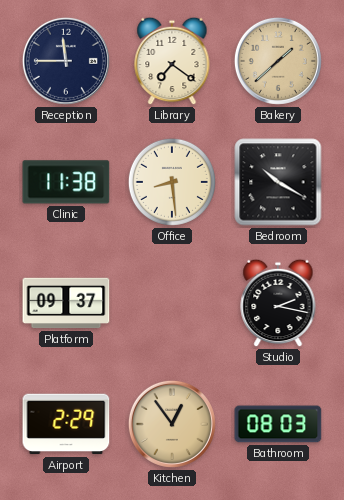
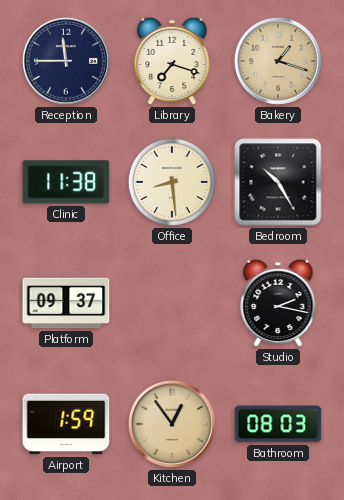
Library: 7:21 -> 7:18 (172, 61)
Bakery: 1:38 -> 1:18 (278, 61)
Bedroom: 10:20 -> 10:25 (278, 182)
Airport: 2:29 -> 1:59 (66, 424)
